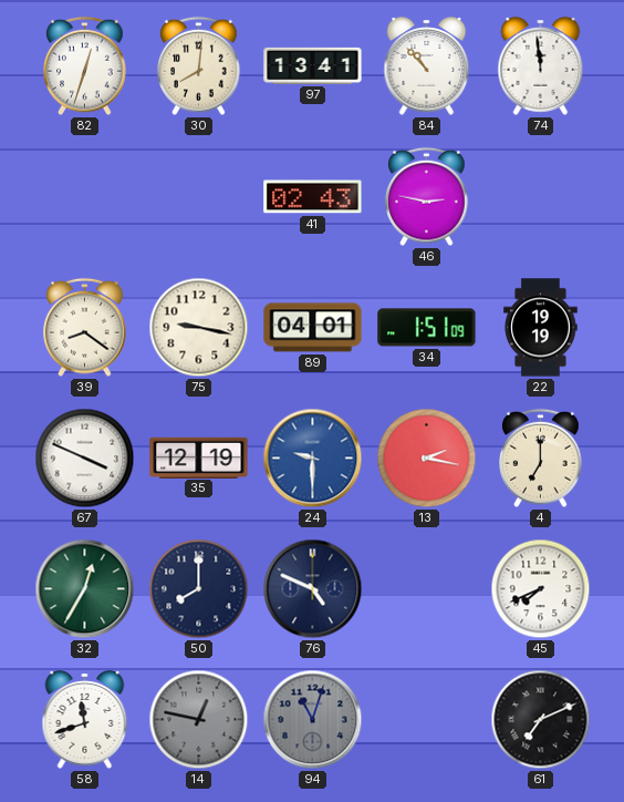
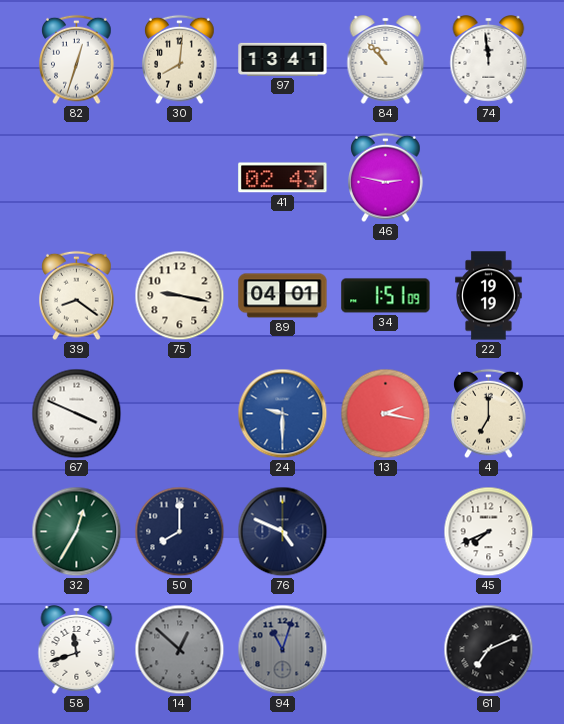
35: 12:19 -> none (199, 457)
14: 12:47 -> 12:52 (180, 650)
